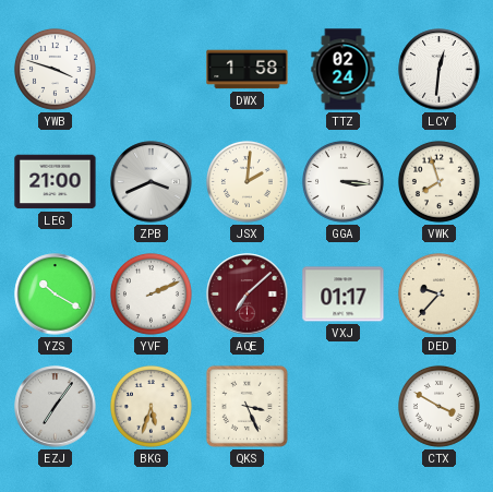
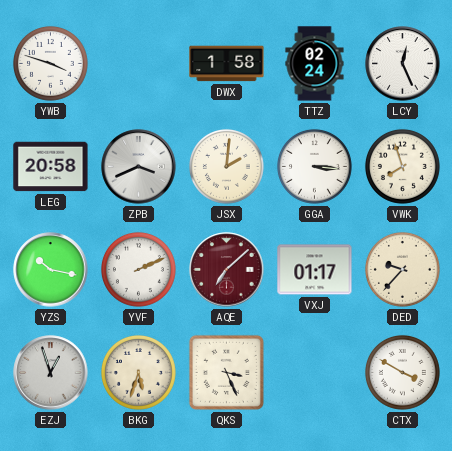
LCY: 12:31 -> 12:26 (403, 64)
LEG: 21:00 -> 20:58 (51, 167)
YZS: 10:20 -> 10:17 (51, 270)
EZJ: 7:06 -> 12:57 (51, 373)
